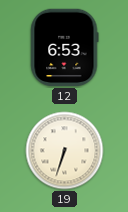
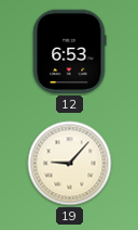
19: 6:33 -> 9:07 (70, 164)
